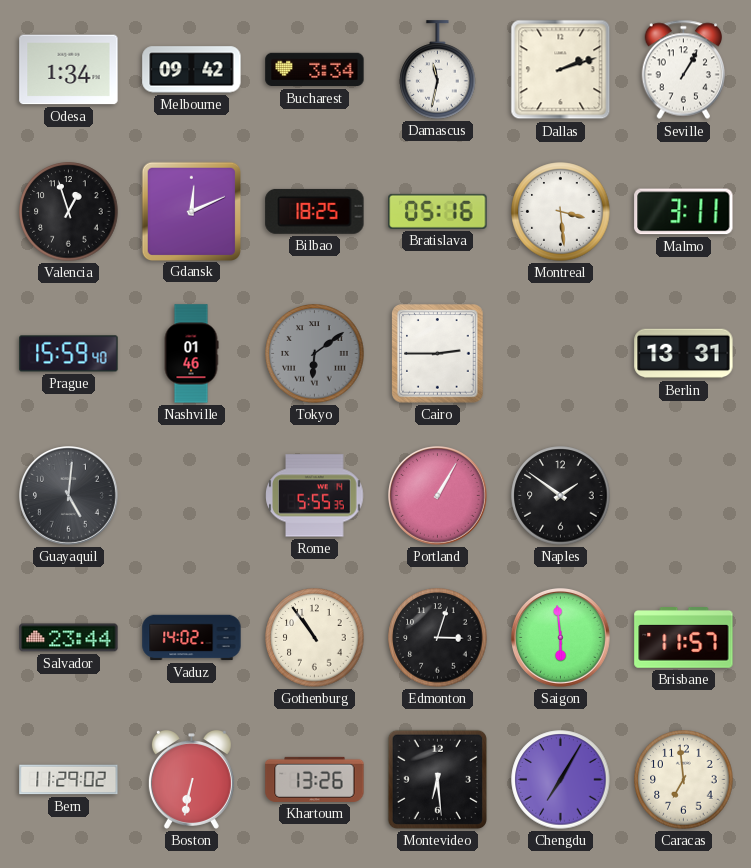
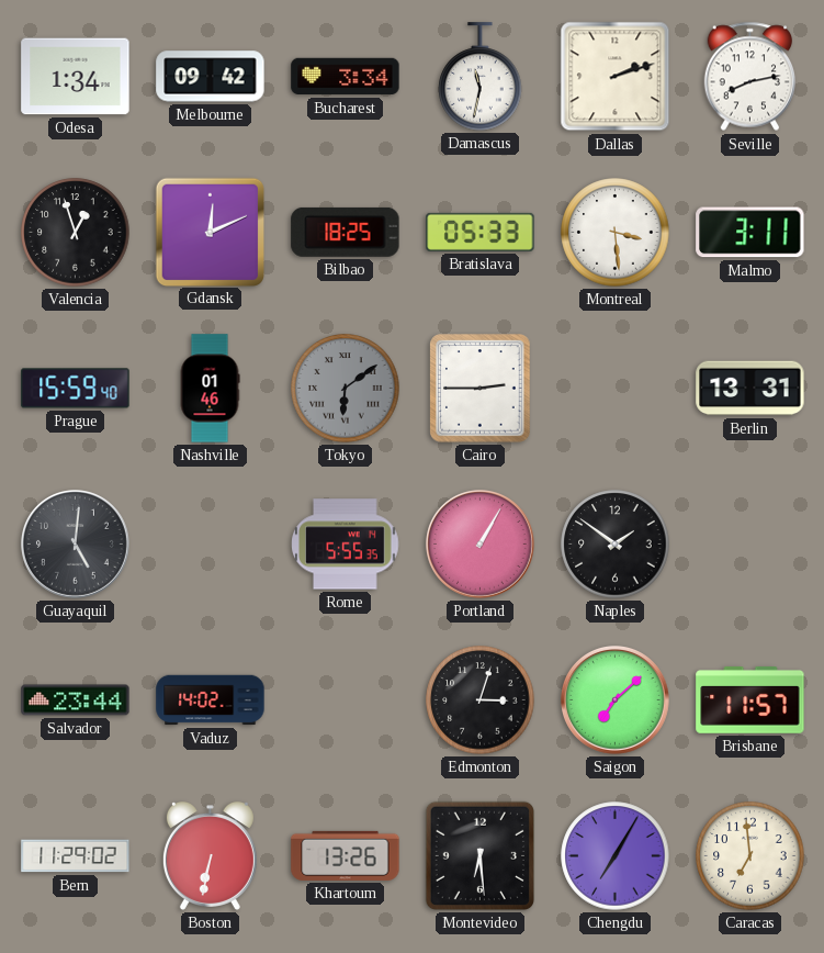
Seville: 1:05 -> 8:13 (749, 77)
Bratislava: 05:16 -> 05:33 (481, 232)
Gothenburg: 10:54 -> none (315, 638)
Saigon: 5:59 -> 7:08 (616, 700)
